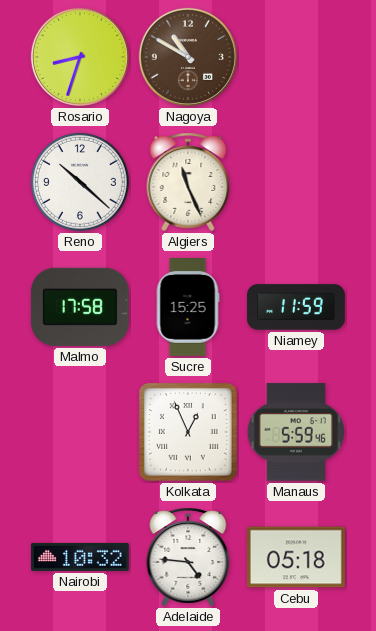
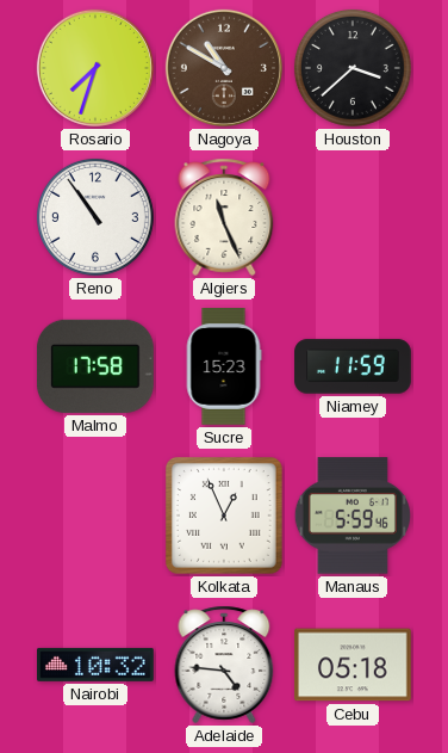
Rosario: 8:33 -> 7:33 (95, 68)
Houston: none -> 3:38 (353, 68)
Reno: 10:22 -> 10:54 (95, 217)
Sucre: 15:25 -> 15:23 (224, 368)
